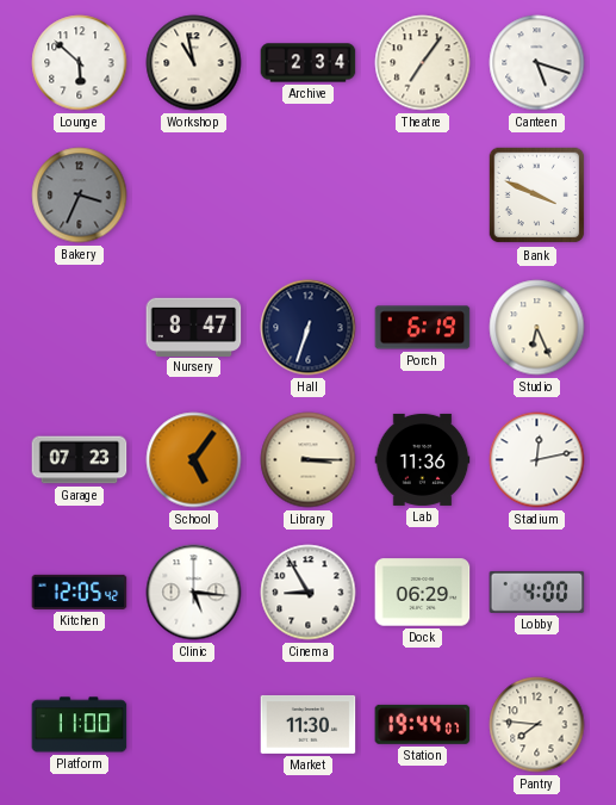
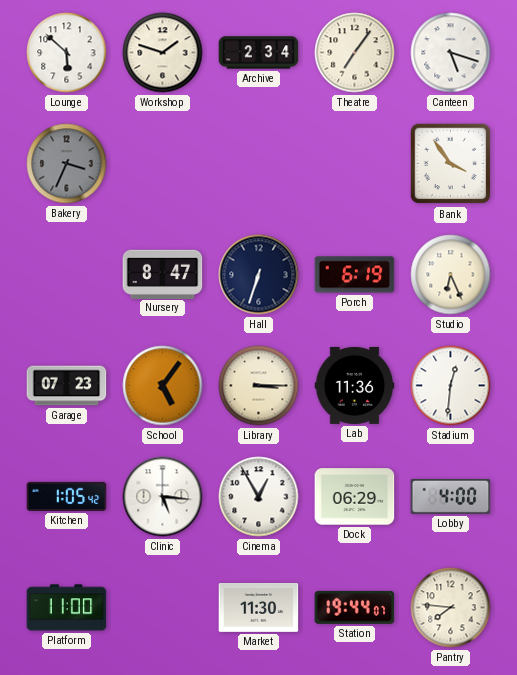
Workshop: 10:58 -> 1:48 (163, 53)
Bank: 3:49 -> 3:54 (451, 164)
Stadium: 12:13 -> 12:31 (451, 386)
Kitchen: 12:05 -> 1:05 (67, 496)
Cinema: 8:55 -> 12:55 (259, 497)
